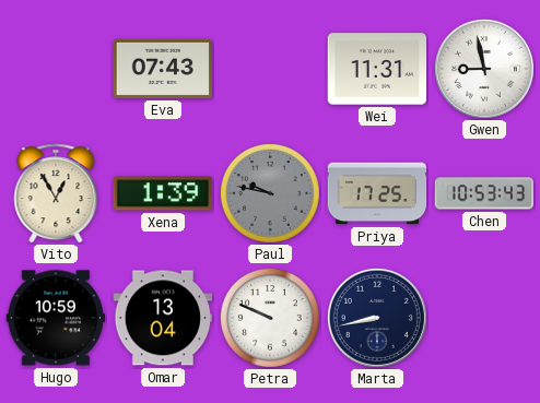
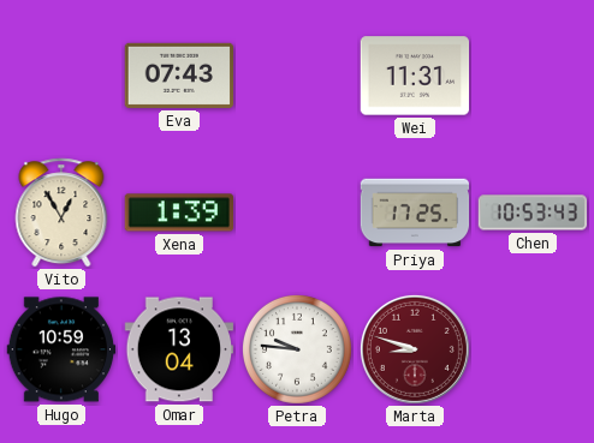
Gwen: 8:58 -> none (484, 69)
Paul: 9:47 -> none (270, 193)
Petra: 9:49 -> 9:46 (297, 349)
Marta: 8:43 -> 8:48 (415, 349)
Marta dial: navy -> burgundy (415, 349)
